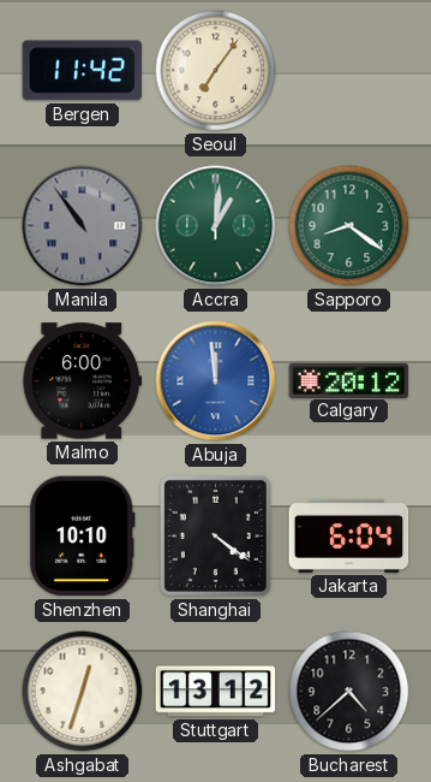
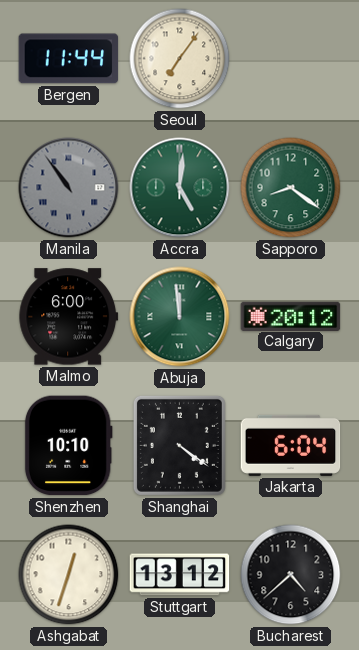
Bergen: 11:42 -> 11:44 (69, 59)
Accra: 1:01 -> 5:01 (180, 188)
Abuja dial: blue -> green (180, 317)
